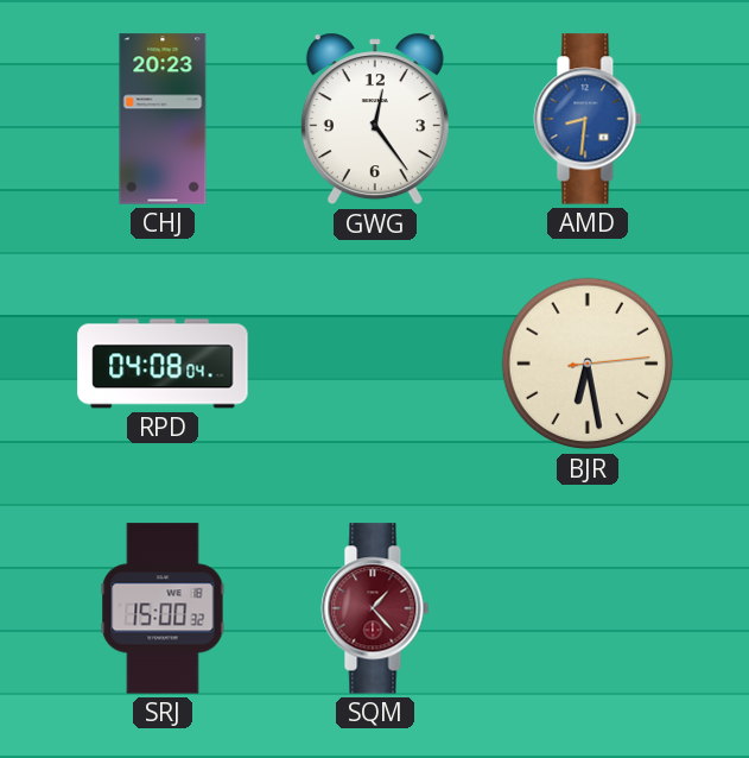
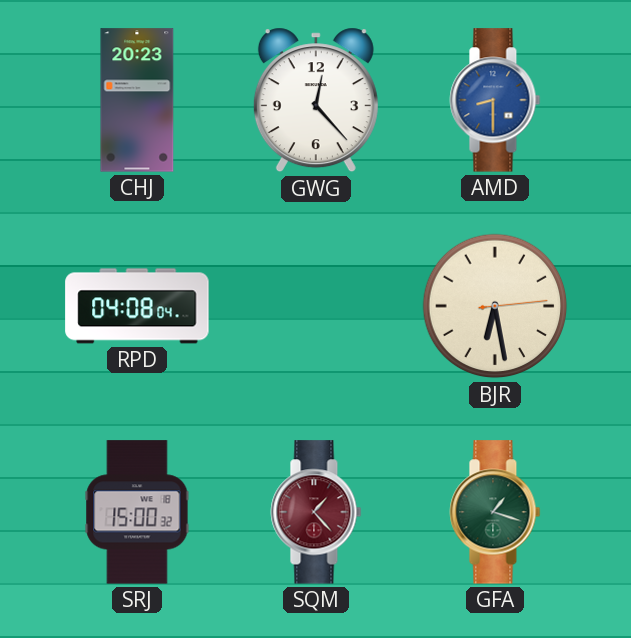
GWG: 12:24 -> 12:23 (316, 100)
AMD: 8:31 -> 8:30 (495, 100)
GFA: none -> 1:18 (495, 512)
